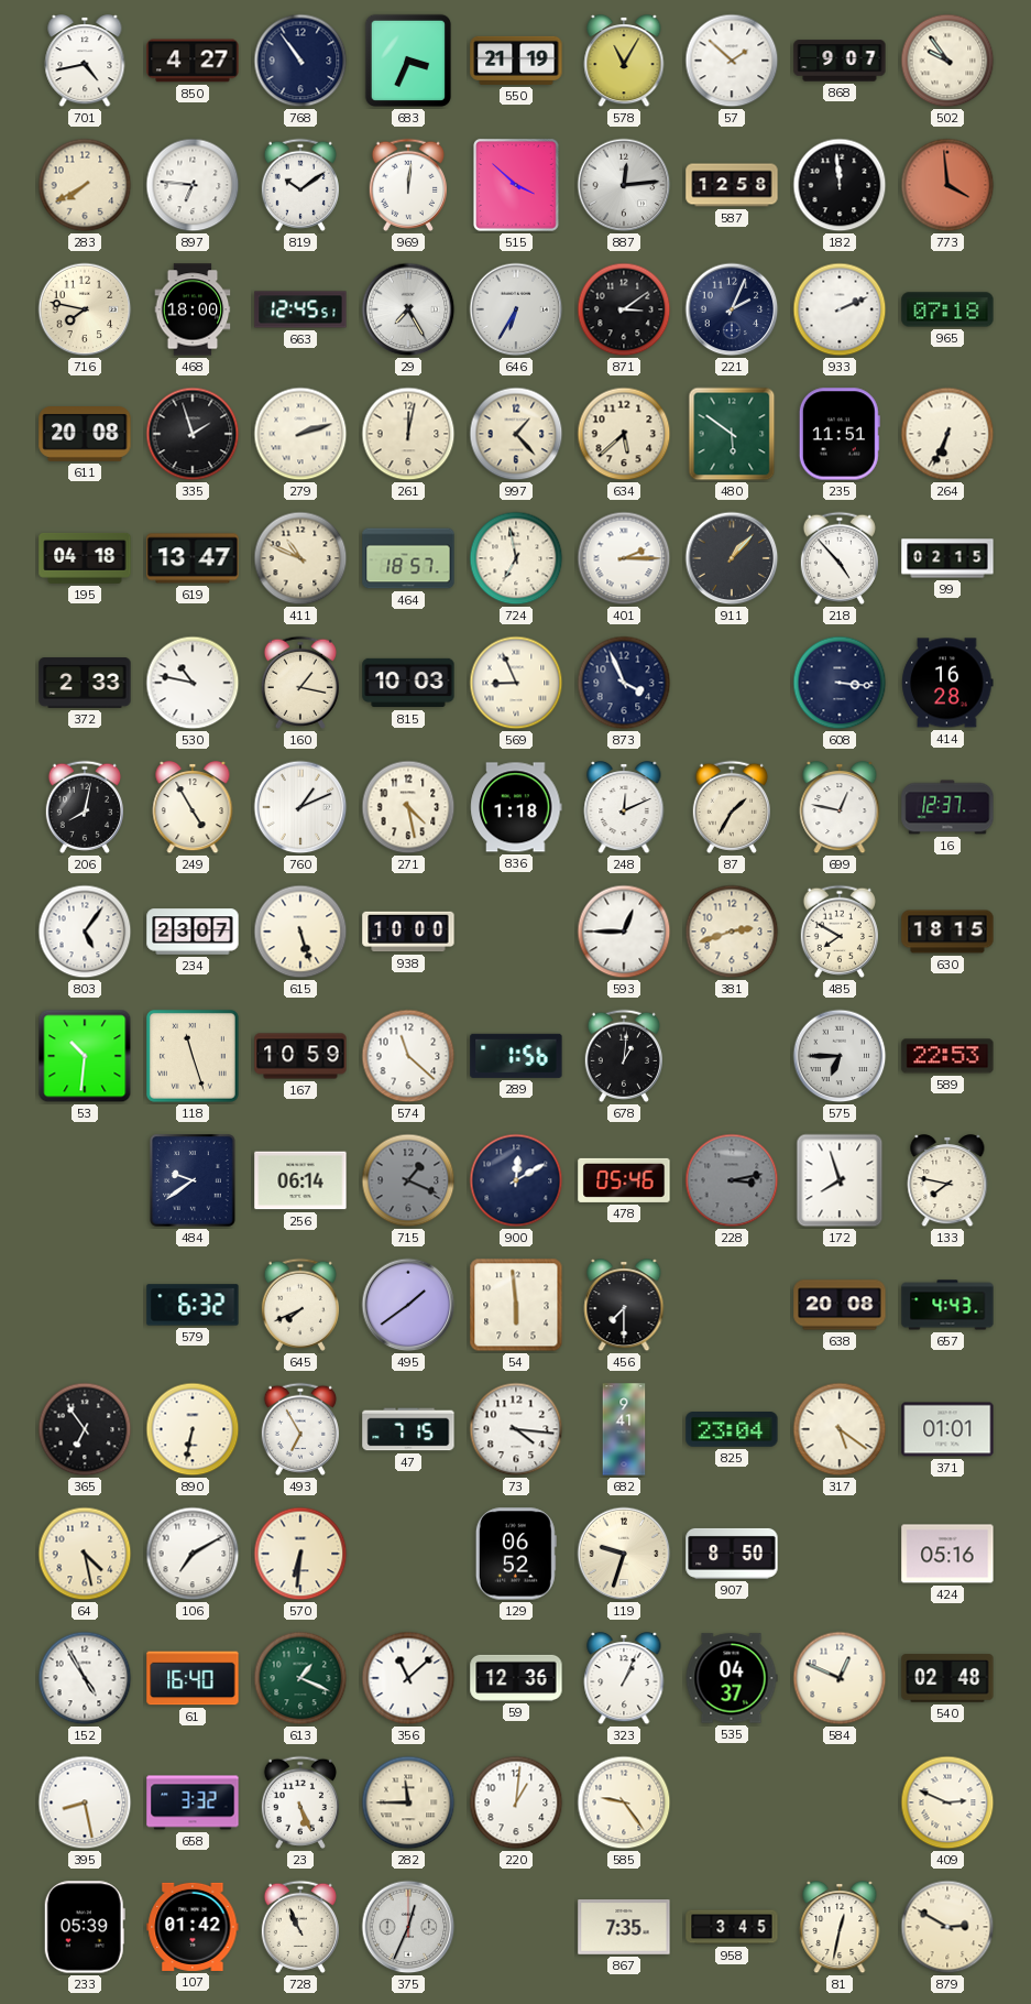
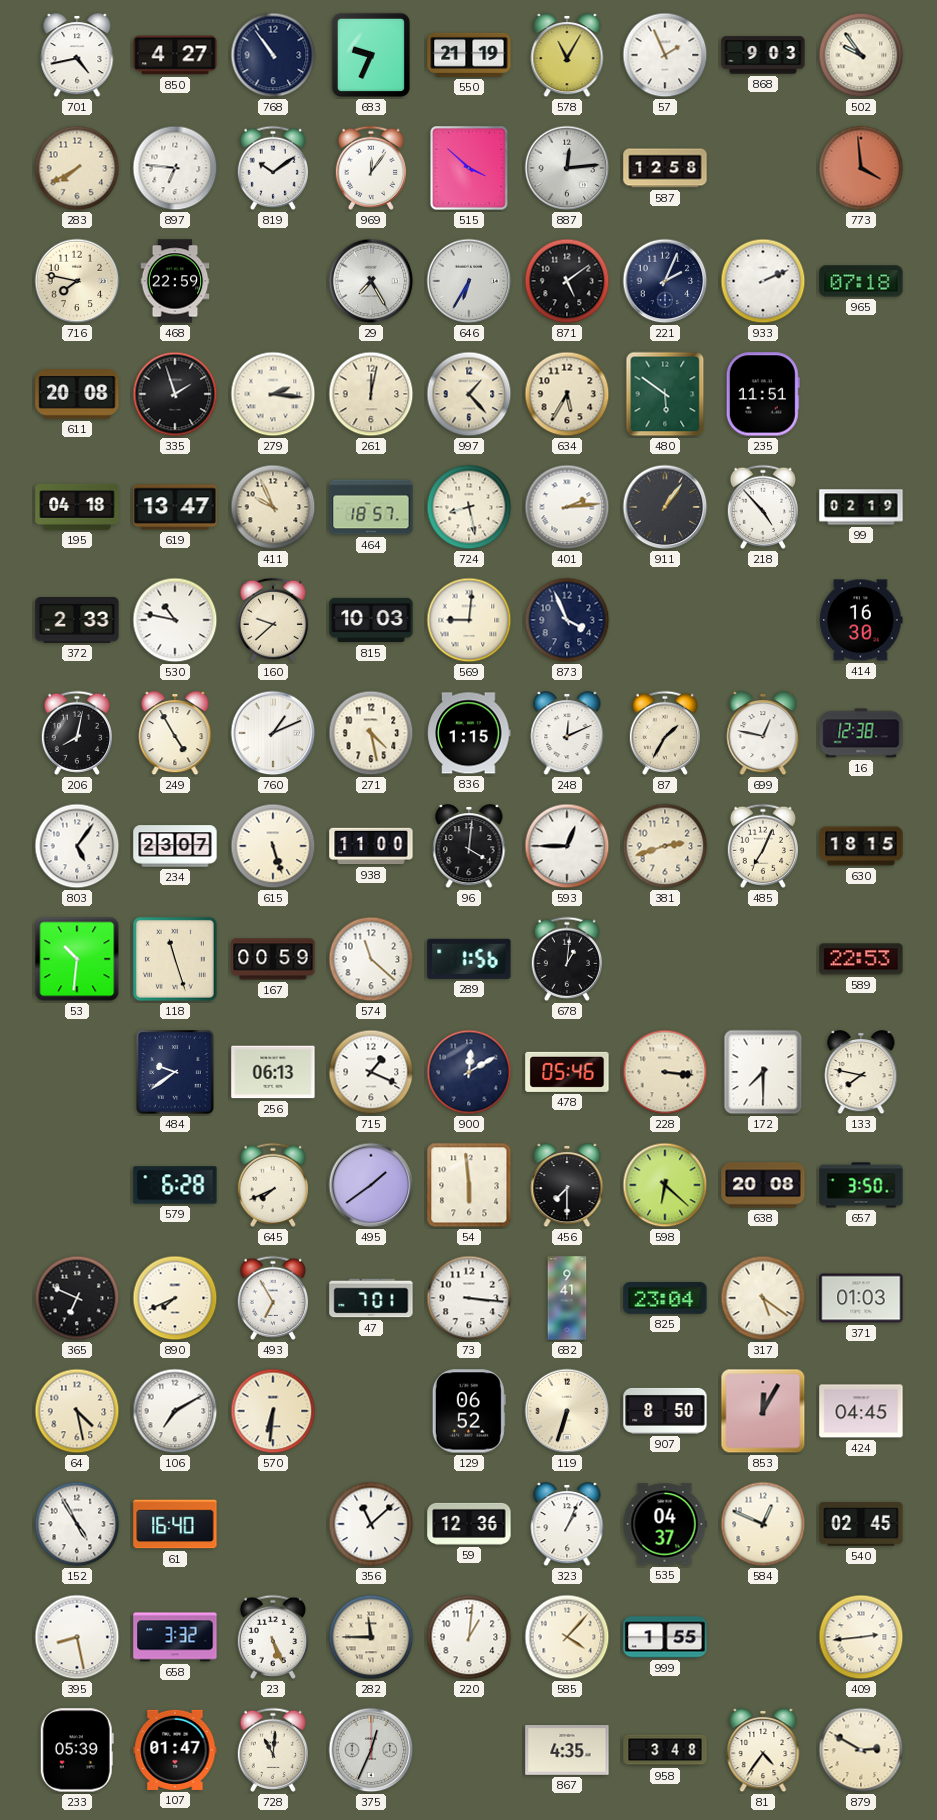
683: 3:34 -> 9:34 (371, 55)
57: 1:52 -> 1:56 (665, 55)
868: 9:07 -> 9:03 (763, 55)
969: 12:01 -> 12:06 (371, 168)
182: 11:59 -> none (840, 185)
468: 18:00 -> 22:59 (175, 281)
663: 12:45 -> none (300, 309)
871: 3:09 -> 5:09 (567, 281)
279: 2:12 -> 2:16 (273, 394)
634: 5:38 -> 5:35 (567, 394)
264: 6:34 -> none (947, 434)
411: 10:49 -> 9:56 (273, 507)
724: 6:58 -> 8:28 (469, 507)
401: 2:15 -> 2:14 (567, 507)
911: 1:07 -> 1:06 (665, 507)
99: 02:15 -> 02:19 (861, 507)
160: 1:17 -> 9:38 (273, 620)
569: 8:56 -> 9:01 (469, 620)
608: 3:16 -> none (840, 683)
414: 16:28 -> 16:30 (861, 620)
836: 1:18 -> 1:15 (469, 733)
16: 12:37 -> 12:38 (861, 733)
938: 10:00 -> 11:00 (371, 846)
96: none -> 4:01 (469, 847)
485: 7:50 -> 7:04 (763, 846)
167: 10:59 -> 00:59 (273, 959)
575: 6:45 -> none (840, 1056)
256: 06:14 -> 06:13 (273, 1072)
715 dial: grey -> white (371, 1072)
228: 3:13 -> 3:16 (665, 1072)
228 dial: grey -> cream (665, 1072)
172: 7:57 -> 7:30 (763, 1072)
579: 6:32 -> 6:28 (175, 1185)
598: none -> 6:22 (665, 1185)
657: 4:43 -> 3:50 (861, 1185)
365: 6:54 -> 6:49 (77, 1298)
890: 6:32 -> 7:41 (175, 1298)
47: 7:15 -> 7:01 (371, 1298)
73: 4:16 -> 3:16 (469, 1298)
371: 01:01 -> 01:03 (861, 1298)
119: 9:33 -> 6:33 (567, 1411)
853: none -> 12:05 (763, 1411)
424: 05:16 -> 04:45 (861, 1411)
613: 1:19 -> none (300, 1678)
540: 02:48 -> 02:45 (861, 1524)
585: 9:24 -> 4:07 (567, 1637)
999: none -> 1:55 (665, 1637)
409: 2:49 -> 2:44 (861, 1637)
107: 01:42 -> 01:47 (175, 1750)
728: 10:56 -> 11:01 (273, 1750)
867: 7:35 -> 4:35 (567, 1751)
958: 3:45 -> 3:48 (665, 1750)
81: 12:32 -> 4:36 (763, 1751)
